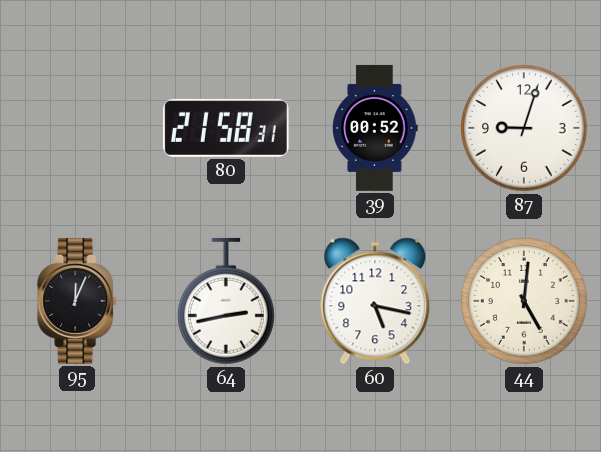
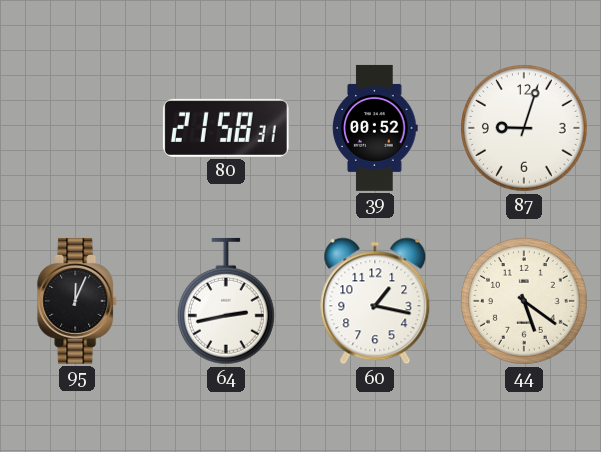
60: 5:17 -> 1:17 (375, 301)
44: 5:01 -> 5:21 (525, 302)
